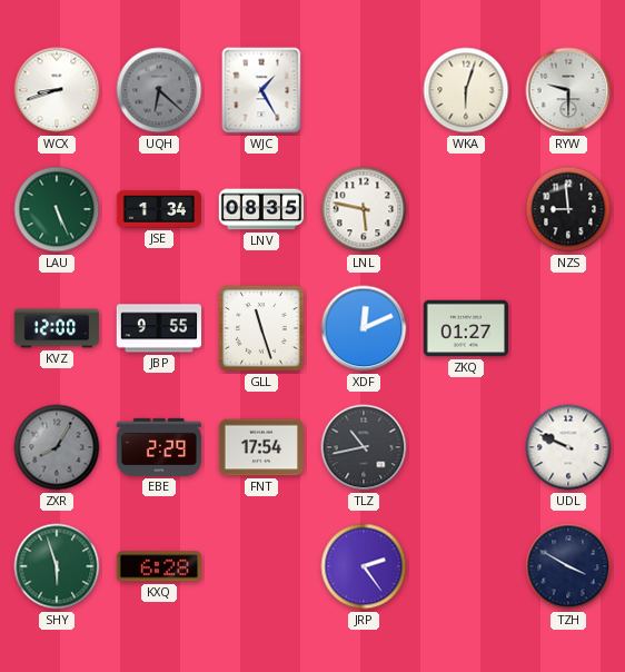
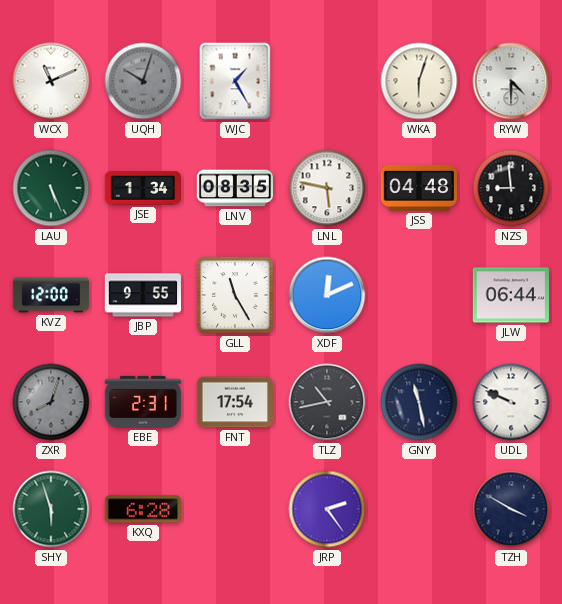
WCX: 8:42 -> 11:11 (51, 81)
UQH: 6:22 -> 10:03 (143, 81)
RYW: 9:30 -> 4:30 (511, 81)
JSS: none -> 04:48 (418, 188)
GLL: 11:27 -> 11:25 (235, 295)
ZKQ: 01:27 -> none (465, 328)
JLW: none -> 06:44 (510, 295)
ZXR: 8:05 -> 8:03 (51, 402)
EBE: 2:29 -> 2:31 (143, 402)
GNY: none -> 11:28 (419, 402)
